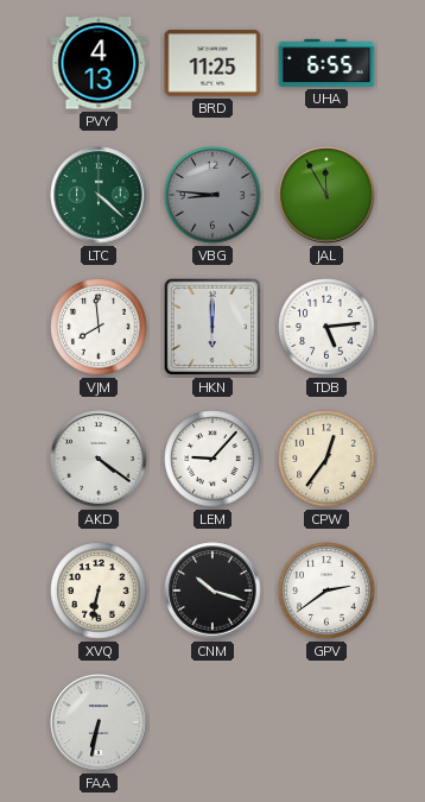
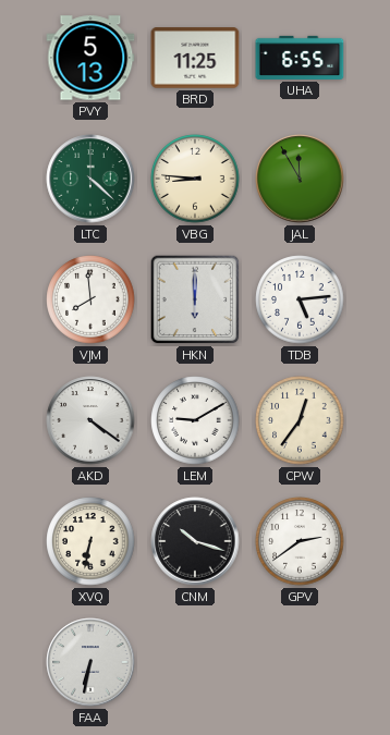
PVY: 4:13 -> 5:13 (90, 58)
VBG dial: grey -> cream (195, 179)
LEM: 9:07 -> 9:10 (195, 420)
